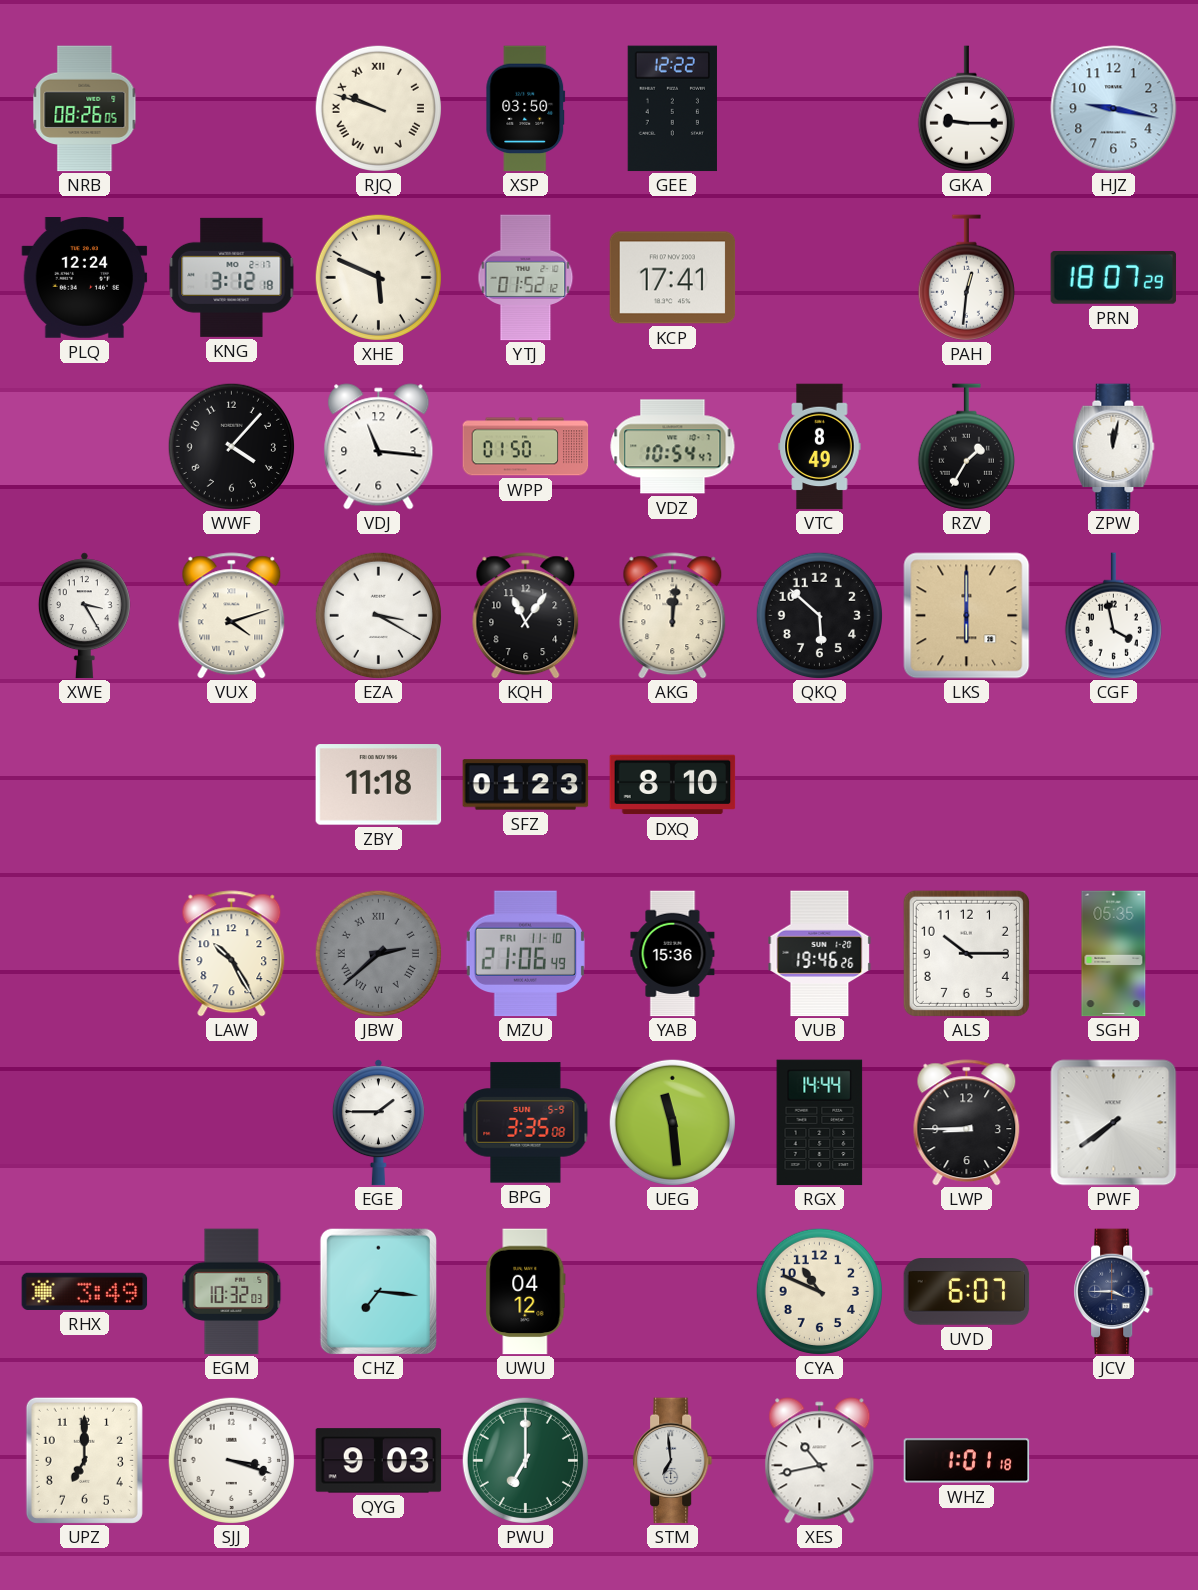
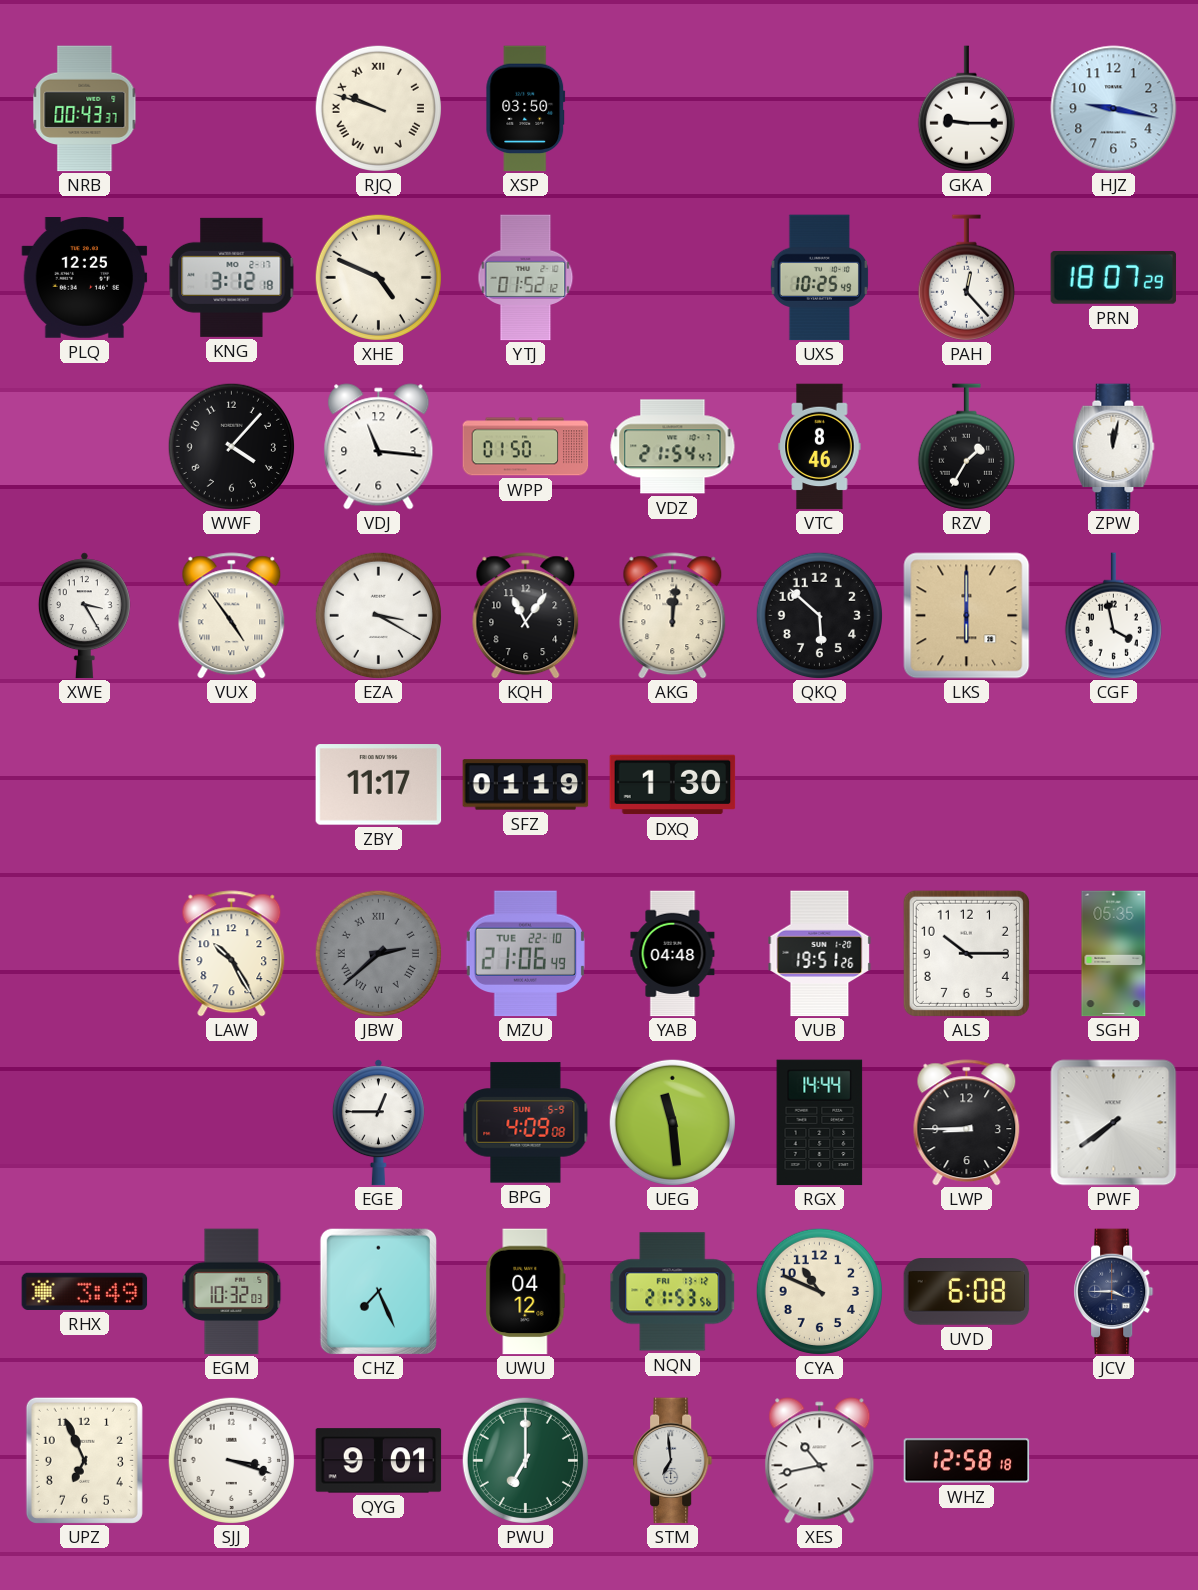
NRB: 08:26 -> 00:43 (85, 109)
GEE: 12:22 -> none (672, 109)
PLQ: 12:24 -> 12:25 (85, 278)
XHE: 5:49 -> 4:49 (378, 277)
KCP: 17:41 -> none (673, 278)
UXS: none -> 10:25 (820, 278)
PAH: 12:31 -> 12:23 (966, 278)
VDZ: 10:54 -> 21:54 (673, 447)
VTC: 8:49 -> 8:46 (820, 447)
VUX: 4:12 -> 4:54 (232, 616)
ZBY: 11:18 -> 11:17 (379, 785)
SFZ: 01:23 -> 01:19 (526, 785)
DXQ: 8:10 -> 1:30 (673, 785)
MZU date: FRI 11-10 -> TUE 22-10 (525, 954)
YAB: 15:36 -> 04:48 (673, 954)
VUB: 19:46 -> 19:51 (820, 954)
EGE: 1:45 -> 12:45 (378, 1123)
BPG: 3:35 -> 4:09 (526, 1123)
CHZ: 7:16 -> 7:26 (378, 1291)
NQN: none -> 21:53 (673, 1292)
UVD: 6:07 -> 6:08 (967, 1292)
UPZ: 7:00 -> 6:56 (84, 1460)
QYG: 9:03 -> 9:01 (379, 1461)
WHZ: 1:01 -> 12:58 (967, 1461)
